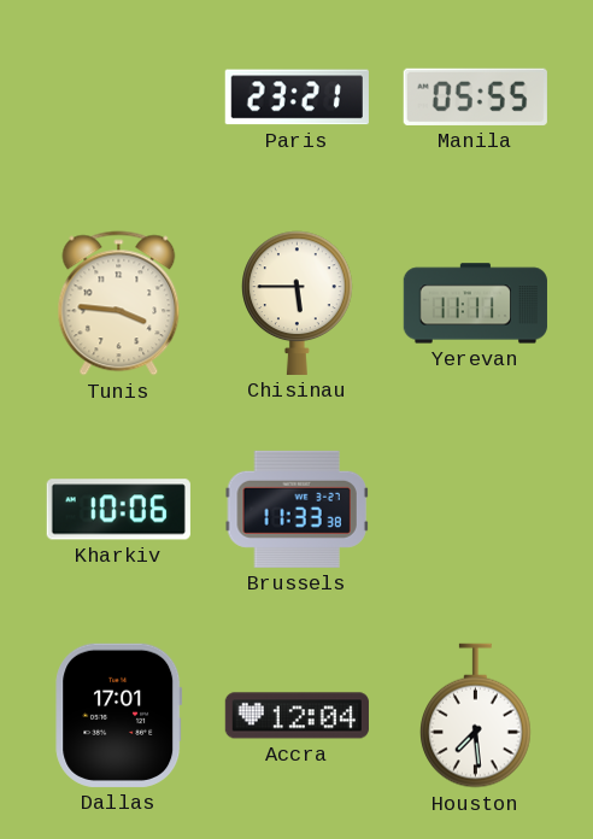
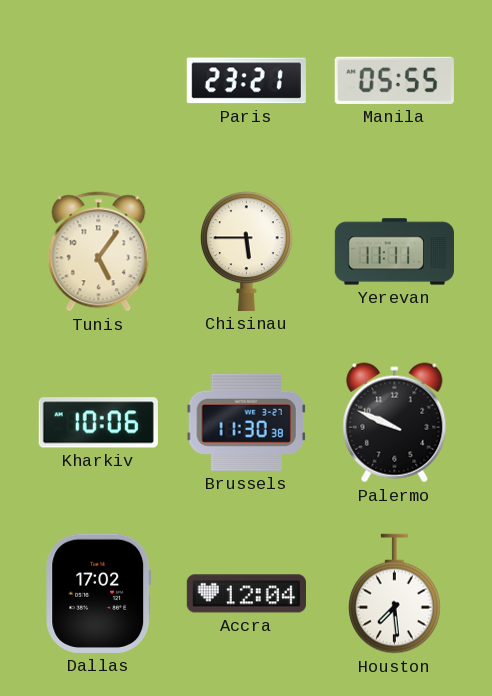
Tunis: 3:46 -> 5:06 (99, 252)
Brussels: 11:33 -> 11:30 (246, 422)
Palermo: none -> 9:49 (395, 423)
Dallas: 17:01 -> 17:02 (99, 593)
